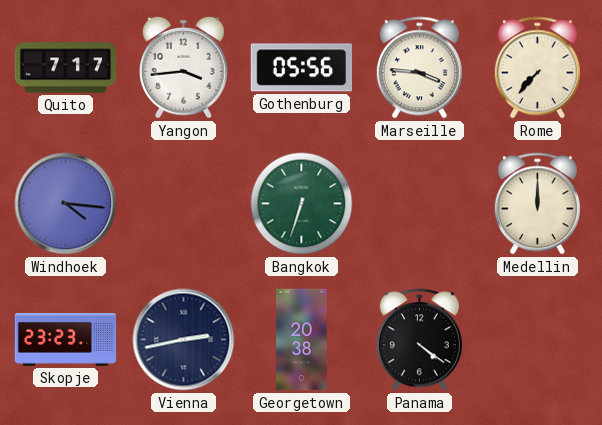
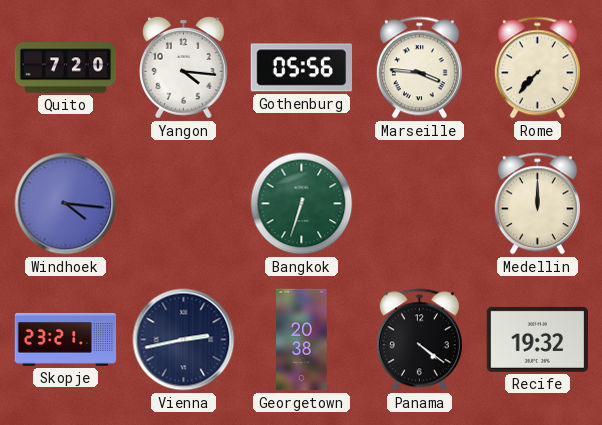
Quito: 7:17 -> 7:20 (66, 68)
Yangon: 3:44 -> 4:16 (184, 68)
Skopje: 23:23 -> 23:21 (66, 339)
Recife: none -> 19:32 (537, 339)
